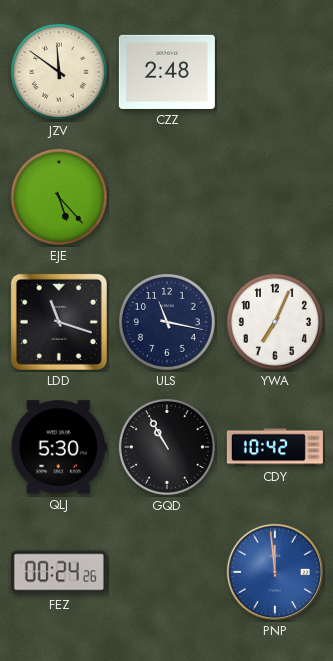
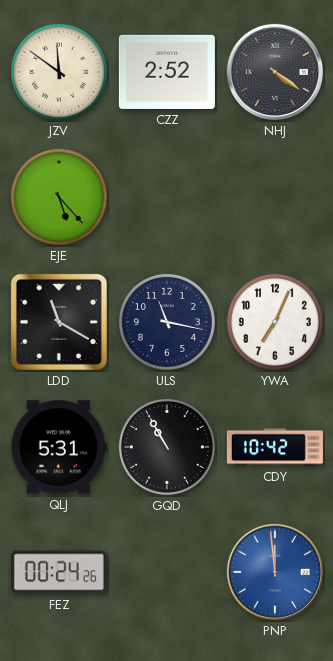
CZZ: 2:48 -> 2:52 (167, 72)
NHJ: none -> 4:21 (275, 72)
LDD: 11:18 -> 11:20 (59, 322)
QLJ: 5:30 -> 5:31 (59, 447)
